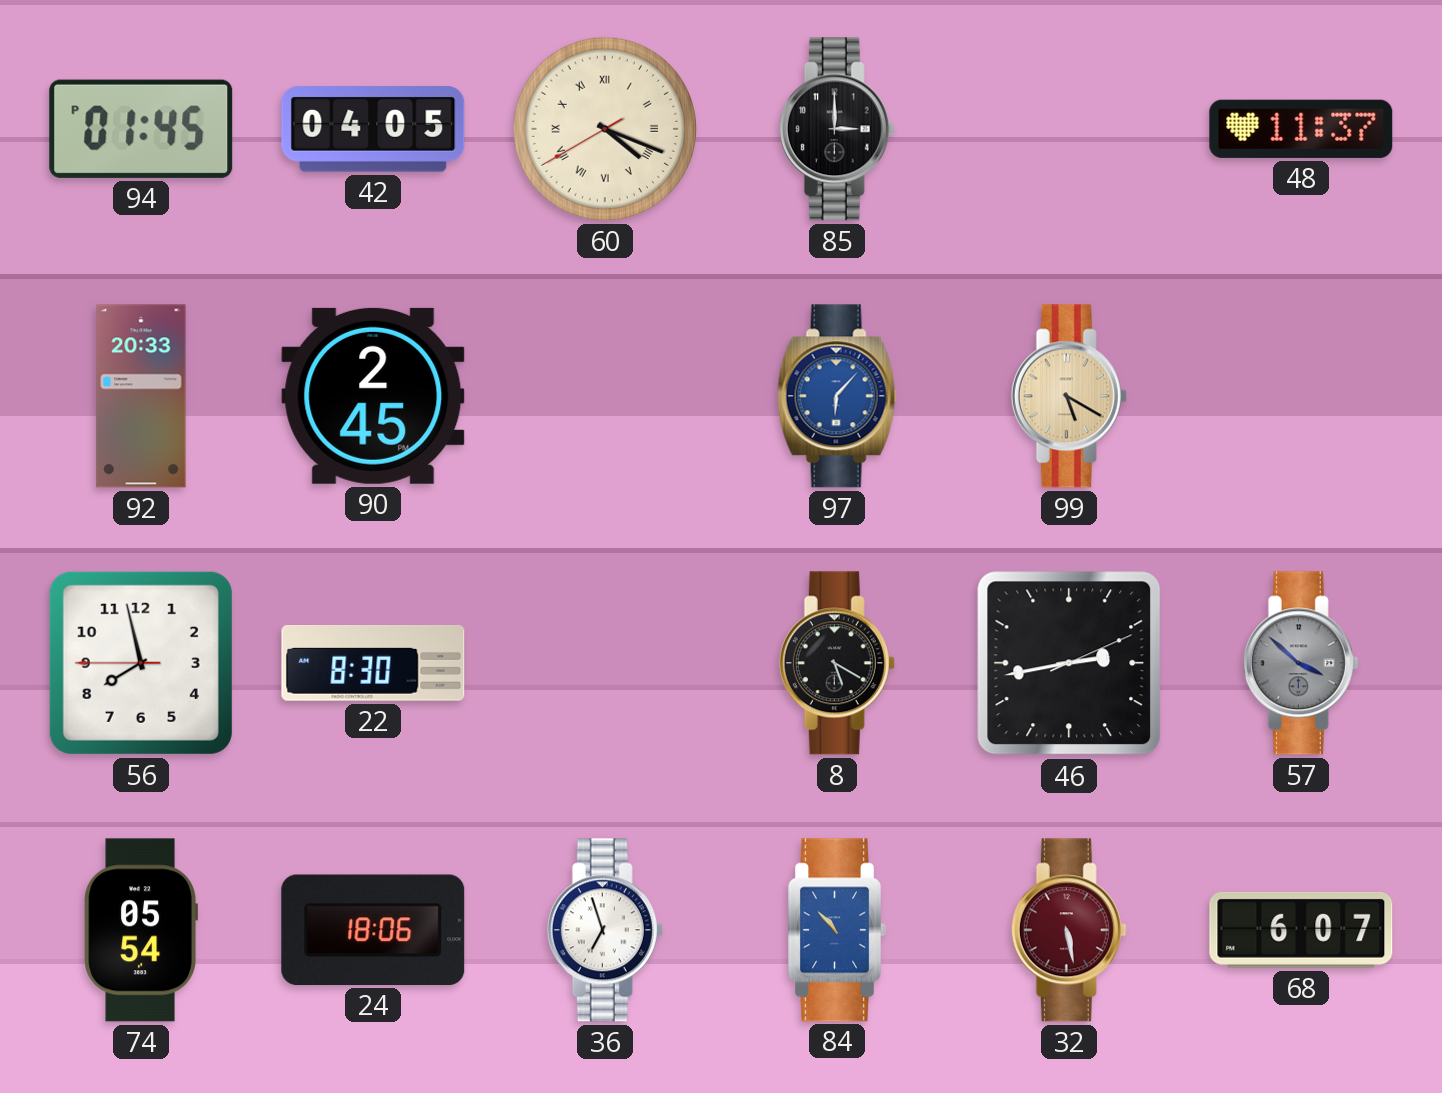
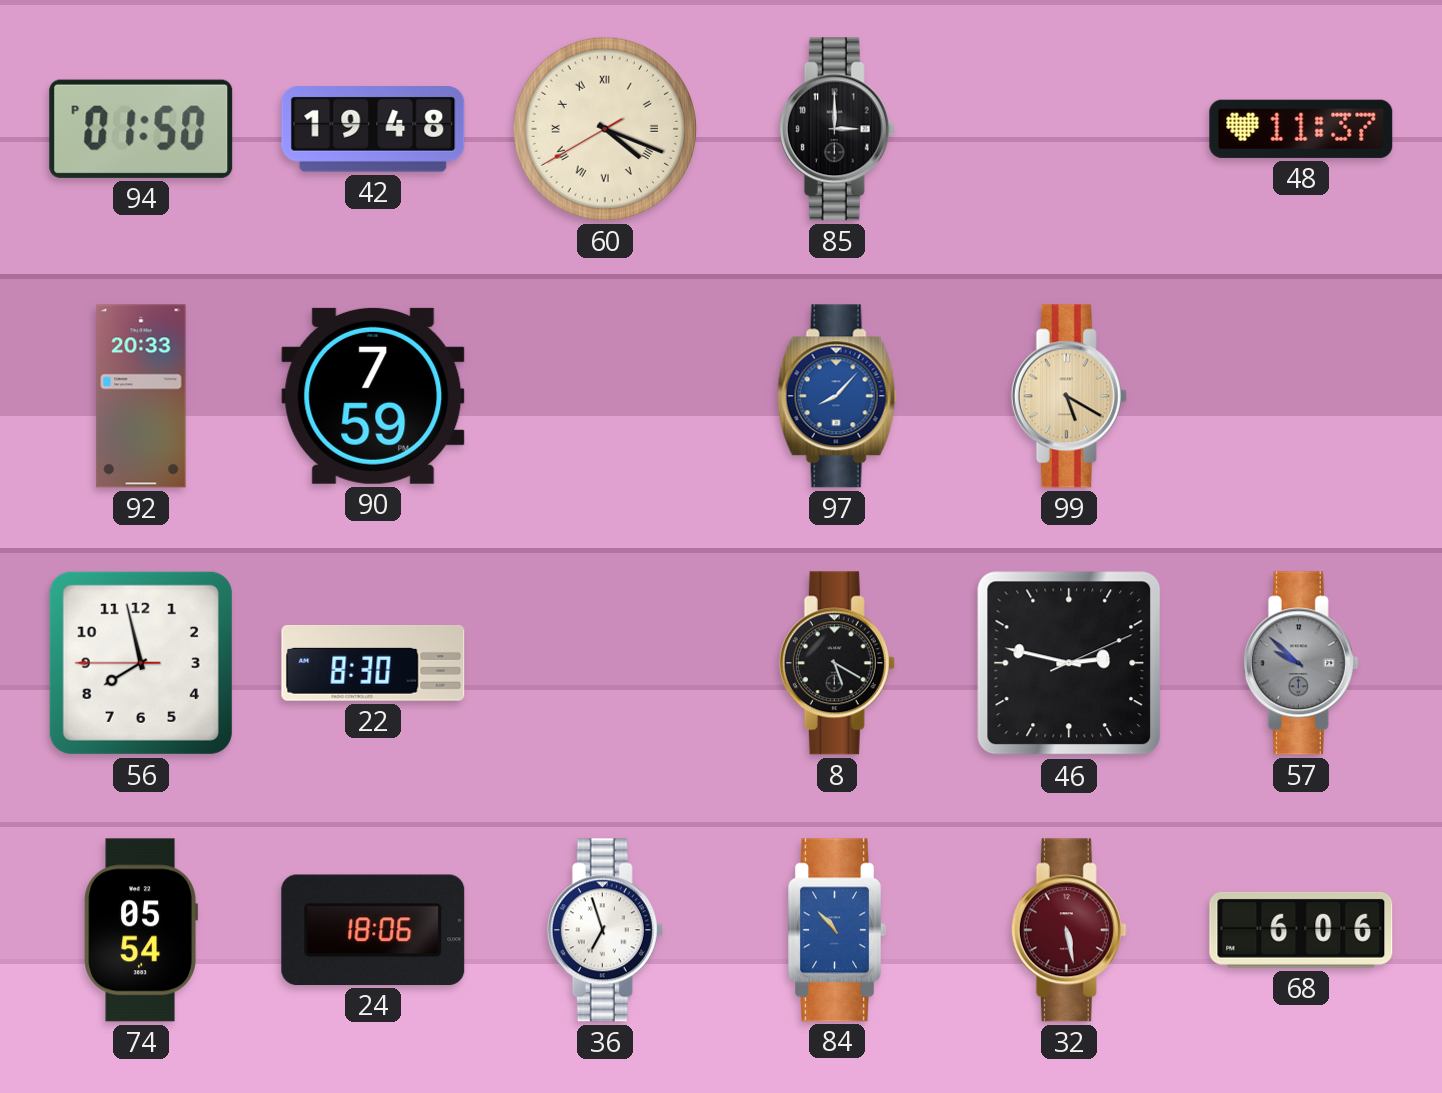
94: 01:45 -> 01:50 (141, 129)
42: 04:05 -> 19:48 (373, 129)
90: 2:45 -> 7:59 (373, 396)
97: 6:07 -> 8:07 (837, 396)
46: 2:43 -> 2:47 (1069, 663)
57: 3:52 -> 9:52 (1301, 663)
68: 6:07 -> 6:06 (1301, 930)
